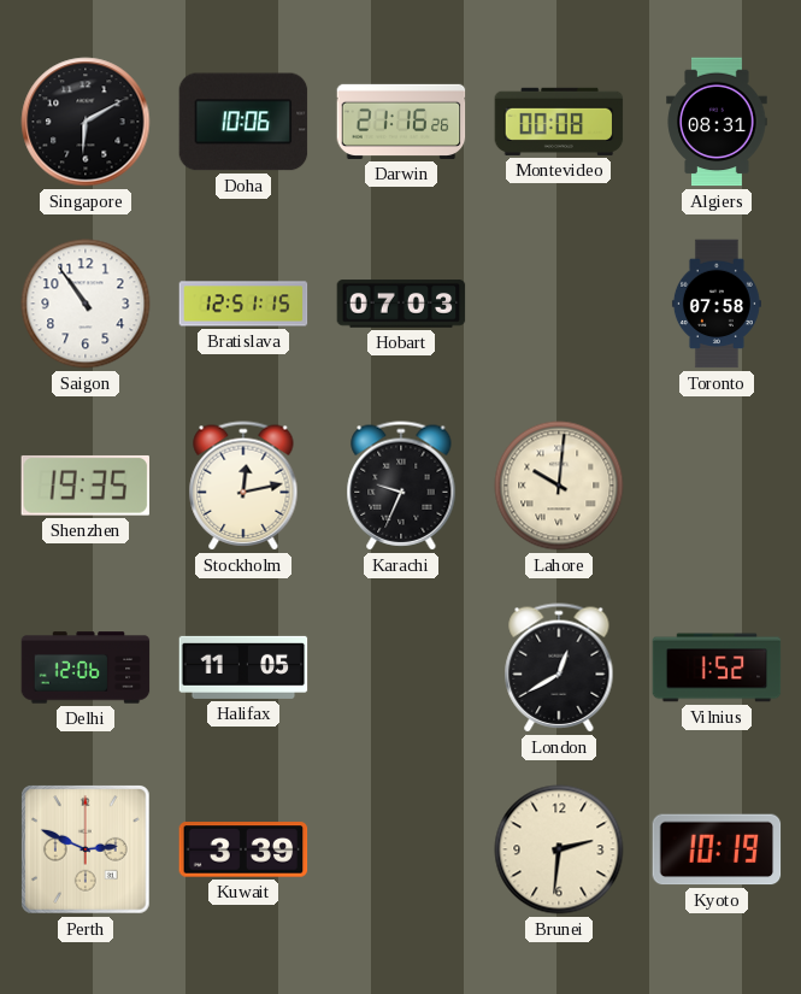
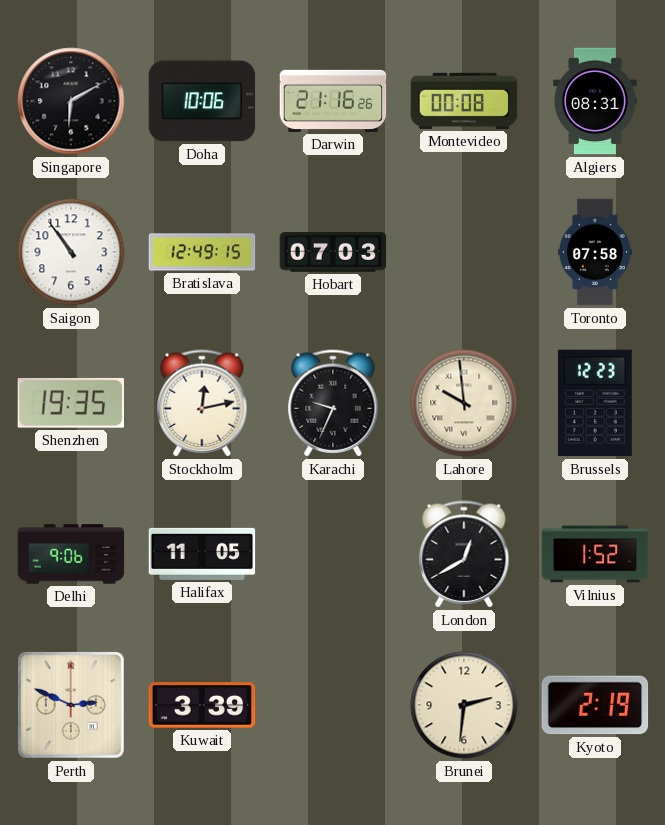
Bratislava: 12:51 -> 12:49 (202, 252)
Lahore: 10:01 -> 9:59 (464, 403)
Brussels: none -> 12:23 (595, 403)
Delhi: 12:06 -> 9:06 (71, 554)
Kyoto: 10:19 -> 2:19 (595, 705)
